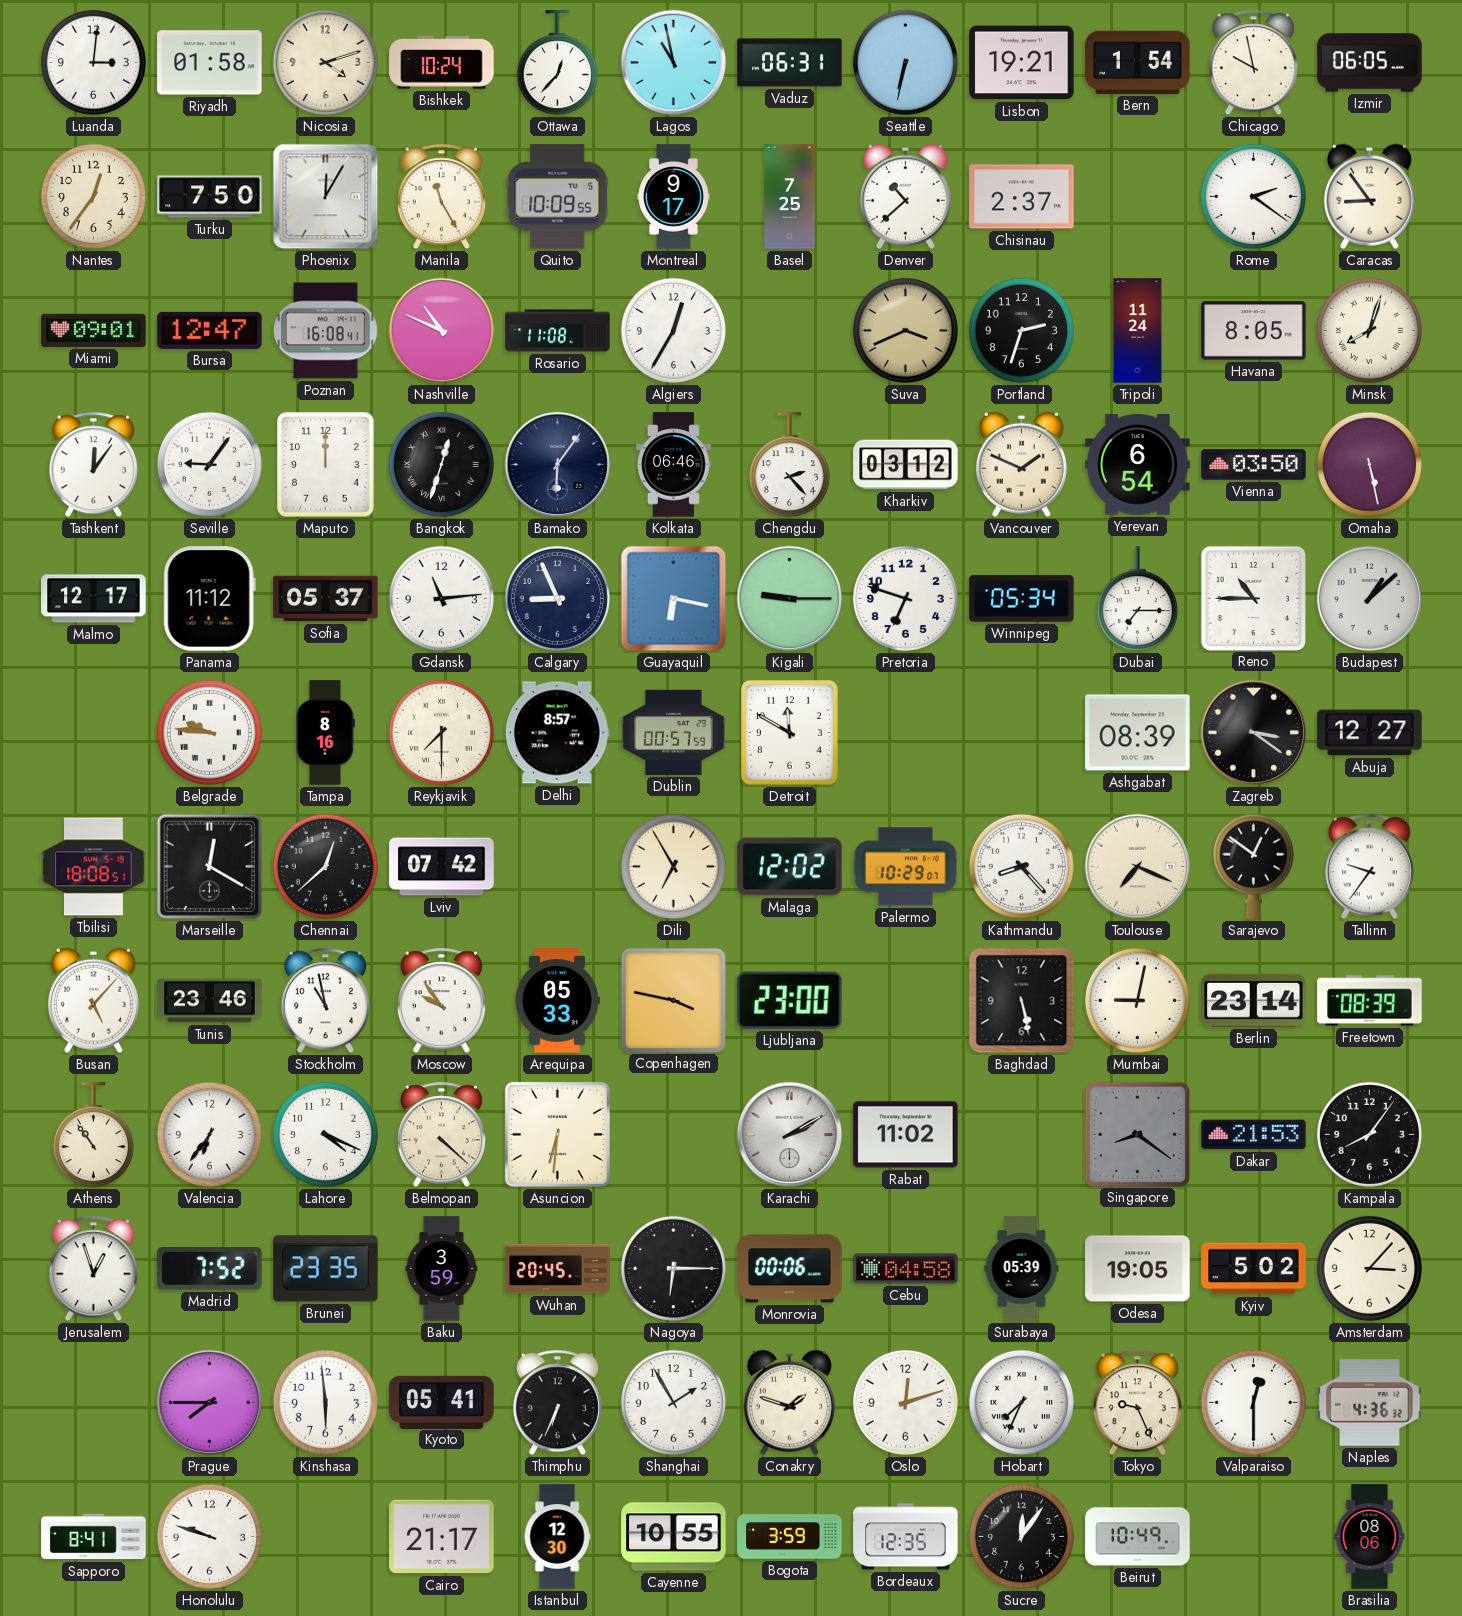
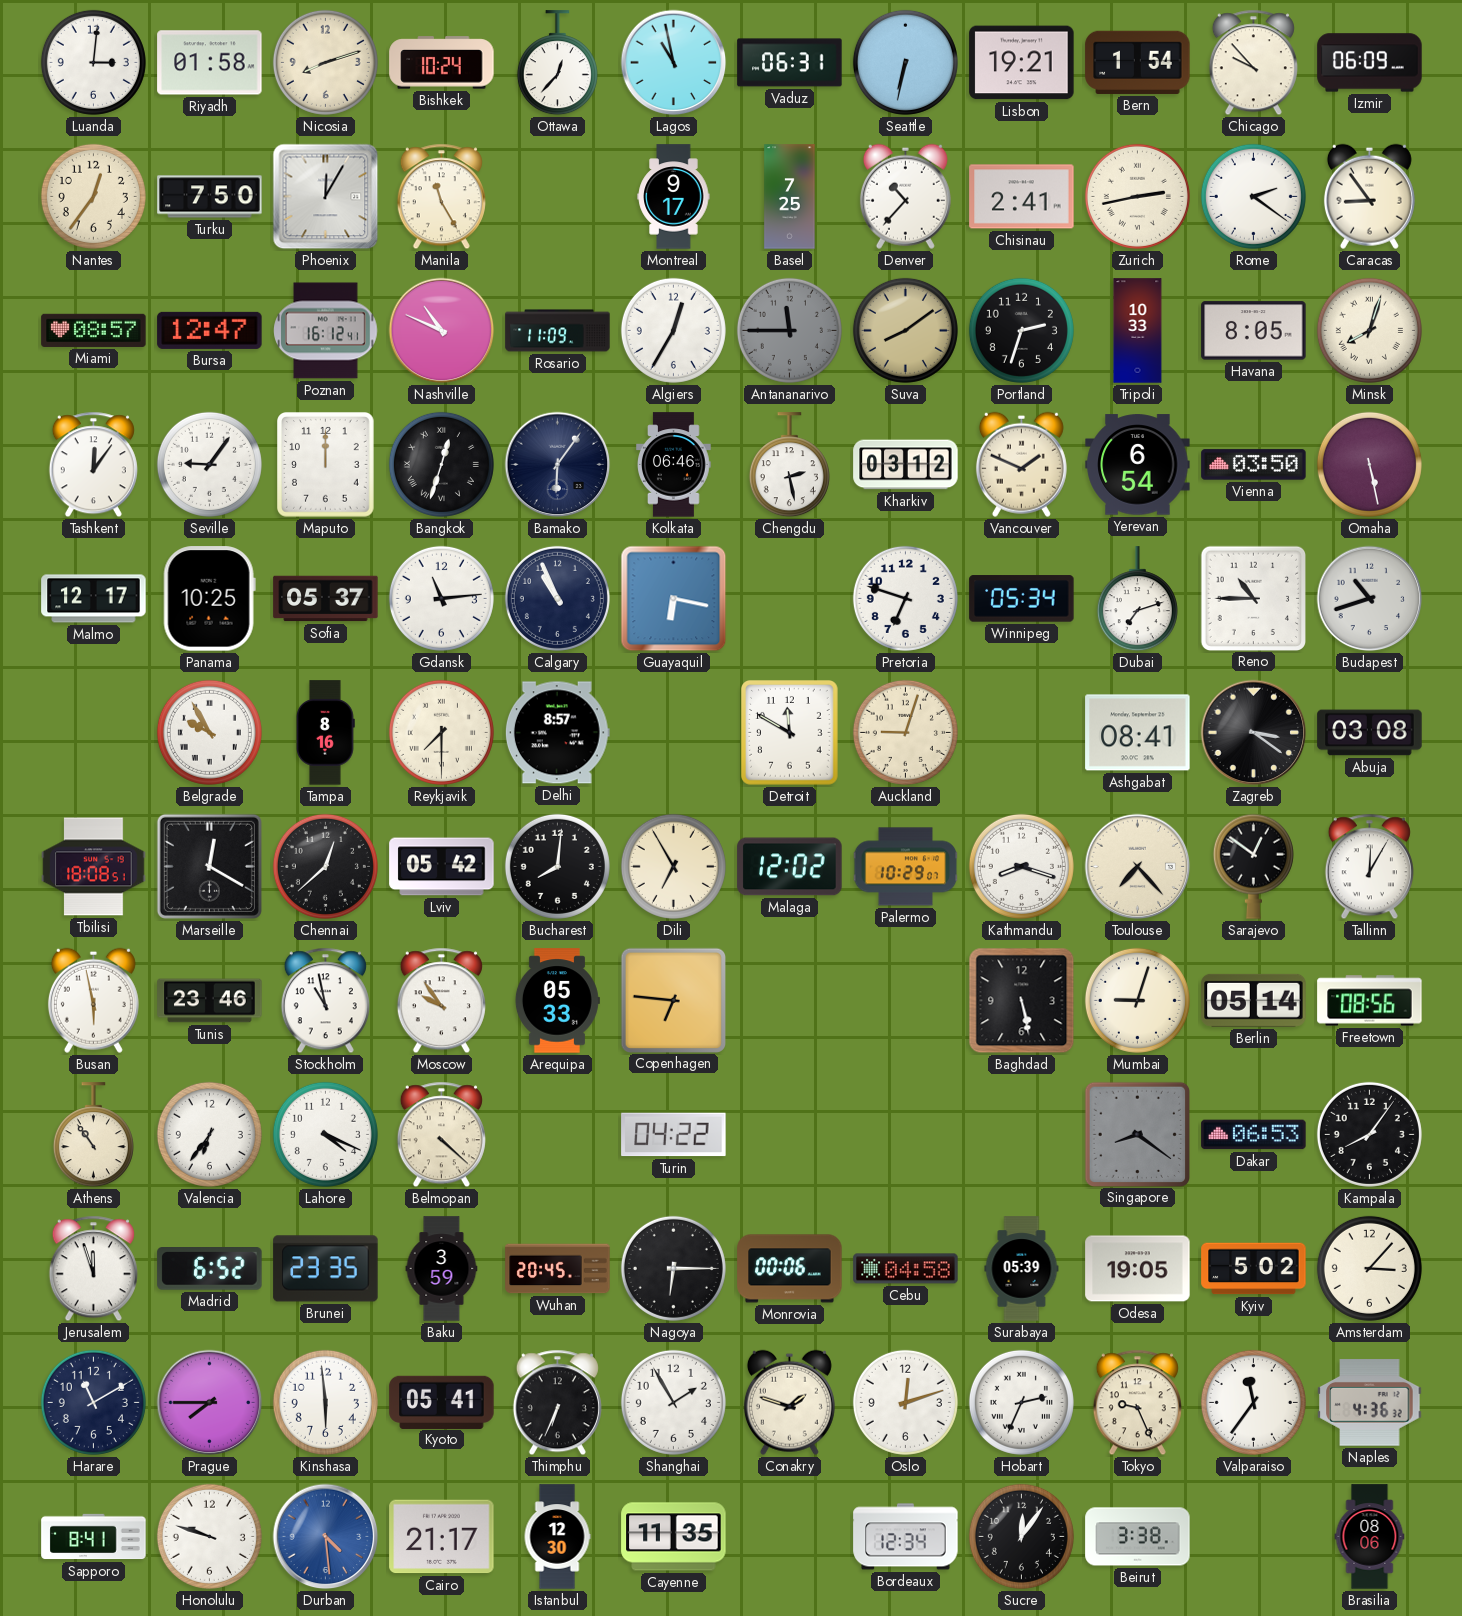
Nicosia: 4:12 -> 8:12 (325, 62)
Chicago: 9:58 -> 9:53 (1253, 63)
Izmir: 06:05 -> 06:09 (1370, 63)
Quito: 10:09 -> none (558, 197)
Denver: 10:38 -> 10:37 (905, 196)
Chisinau: 2:37 -> 2:41 (1022, 197)
Zurich: none -> 2:43 (1137, 196)
Miami: 09:01 -> 08:57 (94, 330)
Poznan: 16:08 -> 16:12 (326, 331)
Rosario: 11:08 -> 11:09 (558, 331)
Antananarivo: none -> 11:45 (789, 330)
Suva: 3:41 -> 8:09 (905, 330)
Tripoli: 11:24 -> 10:33 (1138, 331)
Chengdu: 2:23 -> 2:28 (789, 465)
Panama: 11:12 -> 10:25 (209, 599)
Calgary: 8:56 -> 10:56 (557, 598)
Kigali: 9:15 -> none (790, 599)
Dubai: 7:15 -> 7:12 (1137, 599)
Budapest: 1:08 -> 10:42 (1370, 599)
Belgrade: 9:46 -> 9:55 (209, 732)
Dublin: 00:57 -> none (674, 732)
Auckland: none -> 9:03 (905, 732)
Ashgabat: 08:39 -> 08:41 (1138, 733)
Abuja: 12:27 -> 03:08 (1370, 733)
Lviv: 07:42 -> 05:42 (442, 867)
Bucharest: none -> 8:01 (557, 866)
Kathmandu: 8:23 -> 8:18 (1021, 866)
Toulouse: 7:19 -> 7:23 (1138, 867)
Tallinn: 9:36 -> 12:05 (1369, 867)
Busan: 5:07 -> 5:58 (93, 1000)
Copenhagen: 3:47 -> 6:46 (673, 1000)
Ljubljana: 23:00 -> none (790, 1000)
Mumbai: 9:02 -> 9:03 (1137, 1000)
Berlin: 23:14 -> 05:14 (1254, 1000)
Freetown: 08:39 -> 08:56 (1370, 1001)
Asuncion: 6:31 -> none (557, 1134)
Turin: none -> 04:22 (674, 1135)
Karachi: 2:10 -> none (790, 1135)
Rabat: 11:02 -> none (906, 1135)
Dakar: 21:53 -> 06:53 (1254, 1135)
Jerusalem: 12:57 -> 11:57 (93, 1269)
Madrid: 7:52 -> 6:52 (210, 1269)
Harare: none -> 11:10 (93, 1402)
Hobart: 7:34 -> 2:34 (1021, 1402)
Valparaiso: 12:30 -> 11:36 (1253, 1402)
Durban: none -> 4:29 (326, 1537)
Cayenne: 10:55 -> 11:35 (674, 1537)
Bogota: 3:59 -> none (790, 1537)
Bordeaux: 12:35 -> 12:34 (906, 1537)
Beirut: 10:49 -> 3:38 (1138, 1537)
